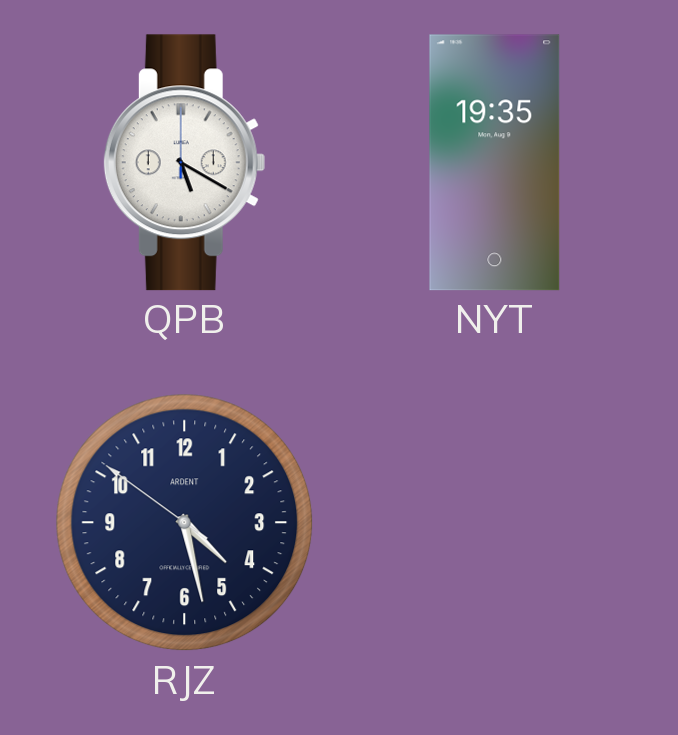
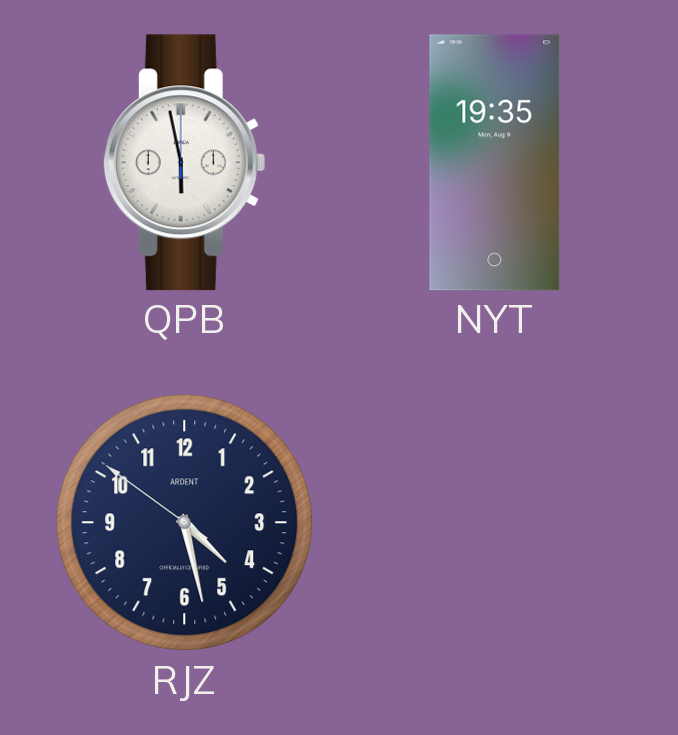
QPB: 5:20 -> 5:58 (184, 163)
